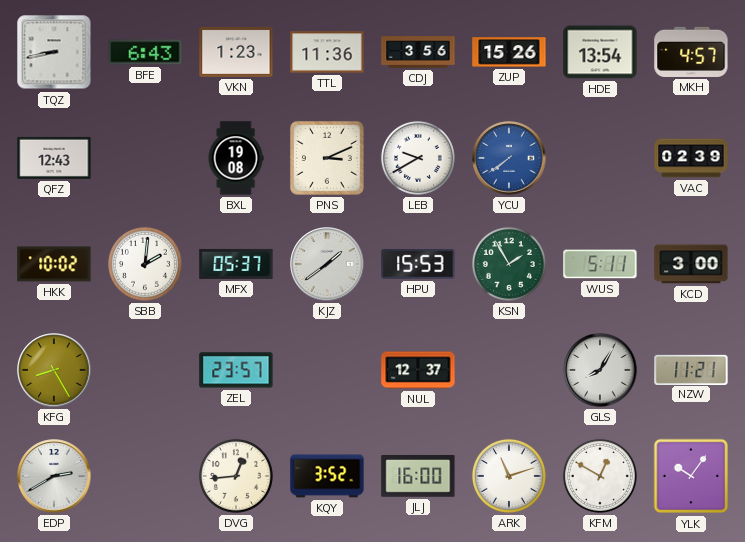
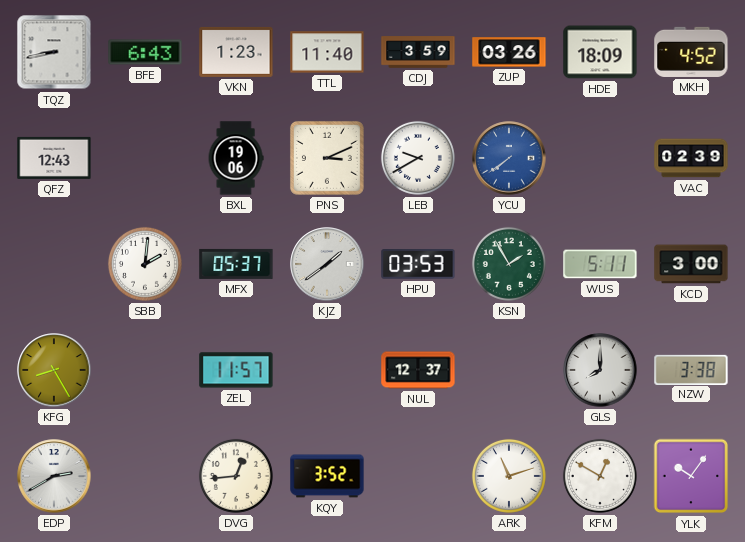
TTL: 11:36 -> 11:40 (327, 52)
CDJ: 3:56 -> 3:59 (418, 52)
ZUP: 15:26 -> 03:26 (509, 52)
HDE: 13:54 -> 18:09 (600, 52)
MKH: 4:57 -> 4:52 (691, 52)
BXL: 19:08 -> 19:06 (236, 158)
HKK: 10:02 -> none (54, 264)
HPU: 15:53 -> 03:53 (418, 264)
ZEL: 23:57 -> 11:57 (236, 370)
GLS: 8:05 -> 8:00 (600, 370)
NZW: 11:21 -> 3:38 (691, 369)
JLJ: 16:00 -> none (418, 476)
